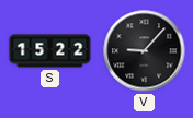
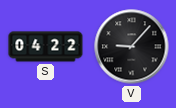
S: 15:22 -> 04:22 (46, 47)
